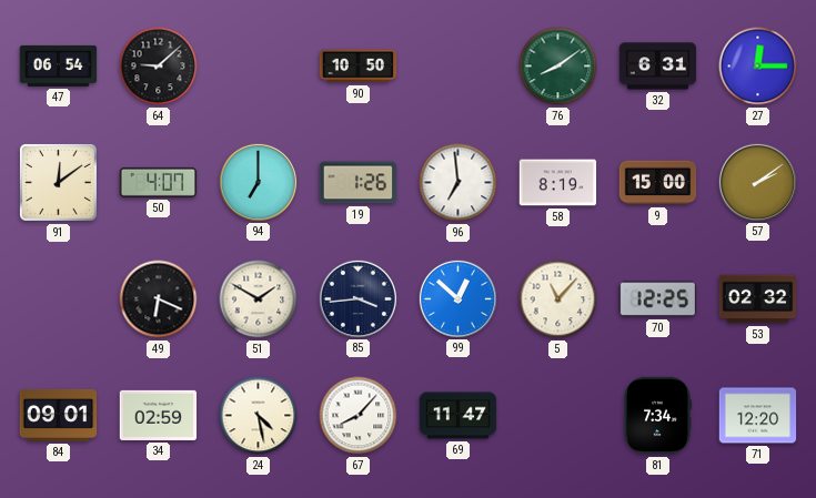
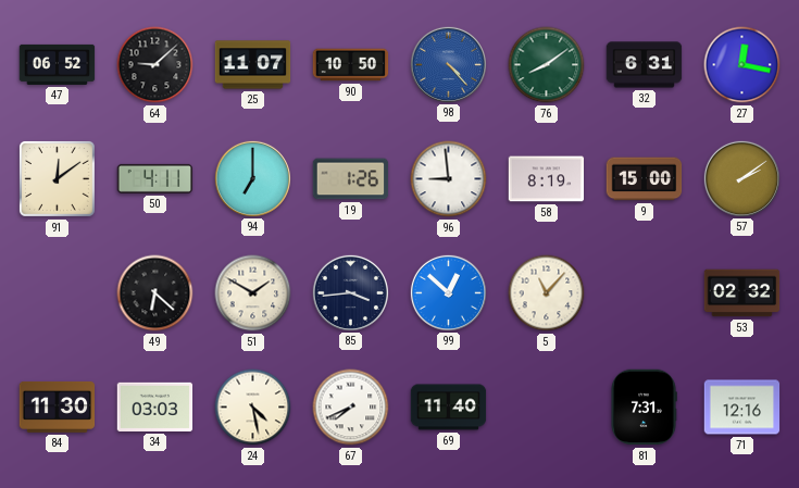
47: 06:54 -> 06:52 (58, 64)
25: none -> 11:07 (253, 65)
98: none -> 4:23 (448, 64)
27: 12:15 -> 12:17 (742, 65)
50: 4:07 -> 4:11 (155, 178)
96: 6:59 -> 8:59 (449, 179)
49: 6:19 -> 6:22 (155, 293)
70: 12:25 -> none (658, 299)
84: 09:01 -> 11:30 (58, 406)
34: 02:59 -> 03:03 (155, 406)
67: 8:07 -> 7:41 (351, 408)
69: 11:47 -> 11:40 (449, 408)
81: 7:34 -> 7:31 (644, 408)
71: 12:20 -> 12:16 (742, 408)
